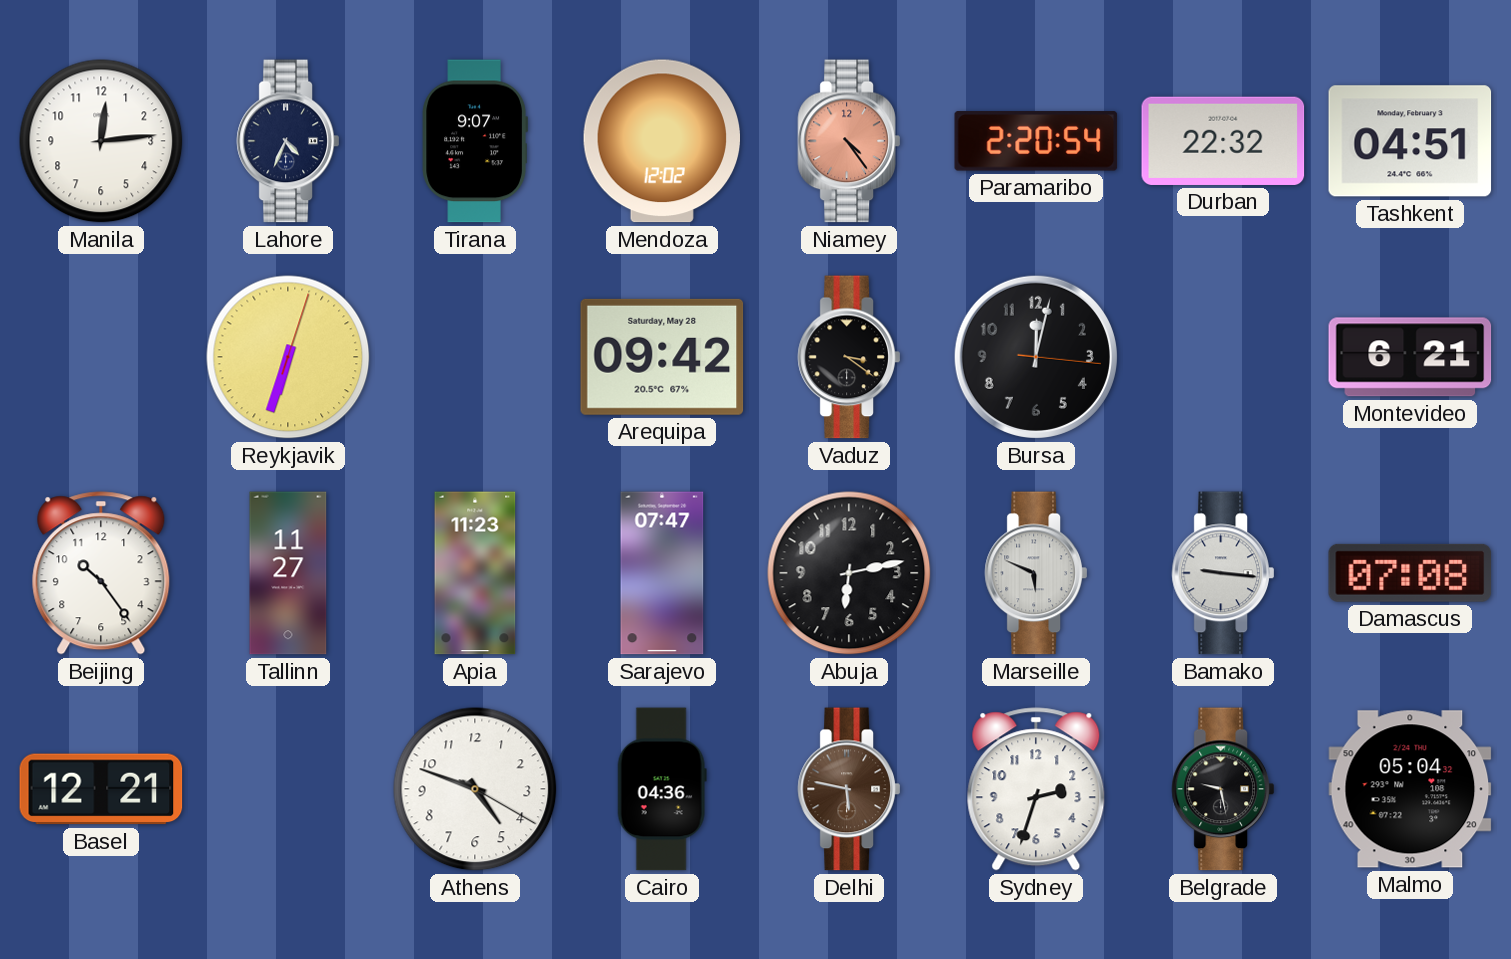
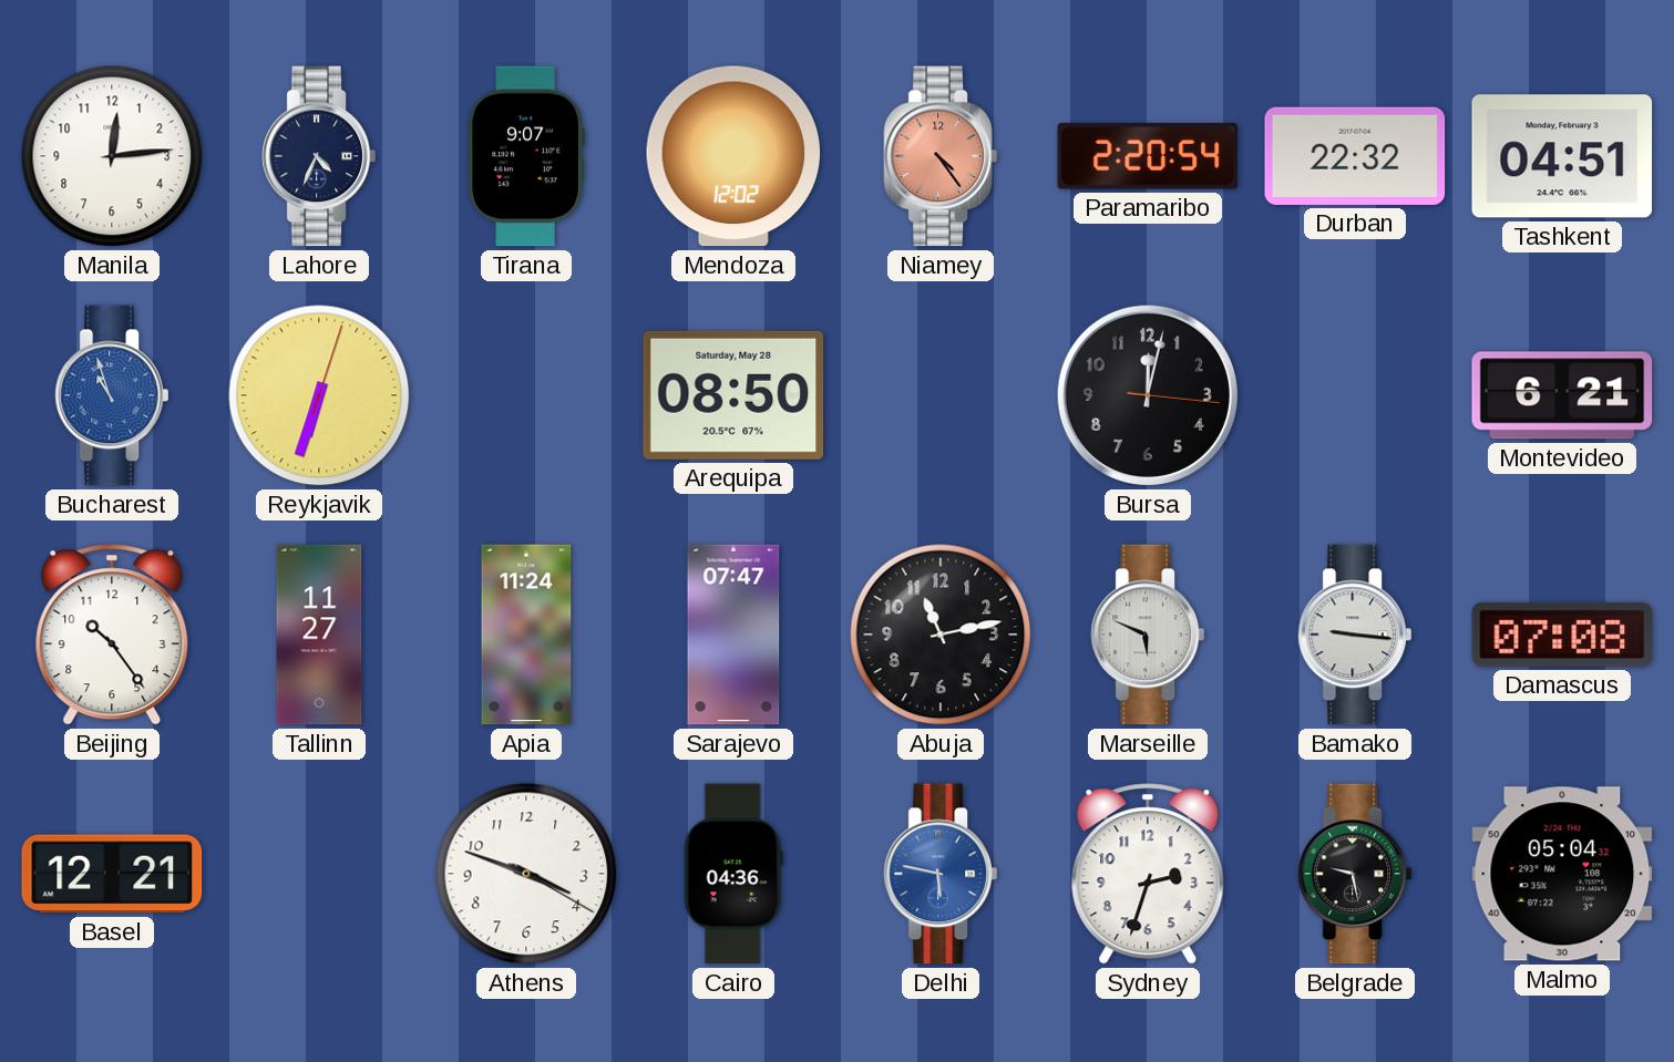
Bucharest: none -> 10:57 (112, 395)
Arequipa: 09:42 -> 08:50 (733, 395)
Vaduz: 3:21 -> none (849, 357)
Apia: 11:23 -> 11:24 (526, 635)
Abuja: 6:13 -> 11:13 (941, 635)
Athens: 4:48 -> 3:48 (526, 874)
Delhi dial: brown -> blue (941, 874)
